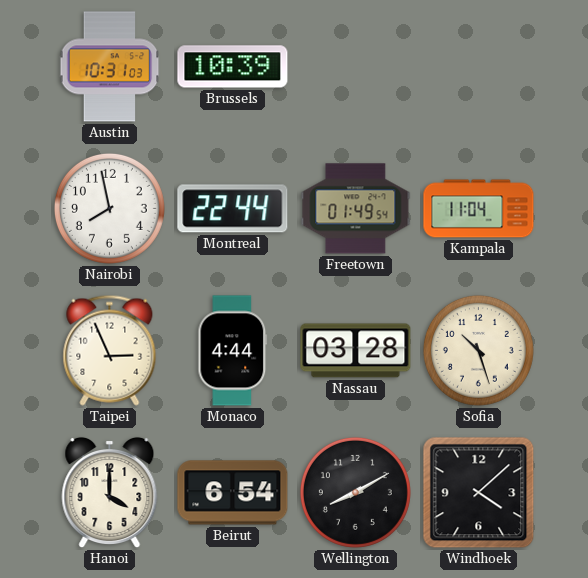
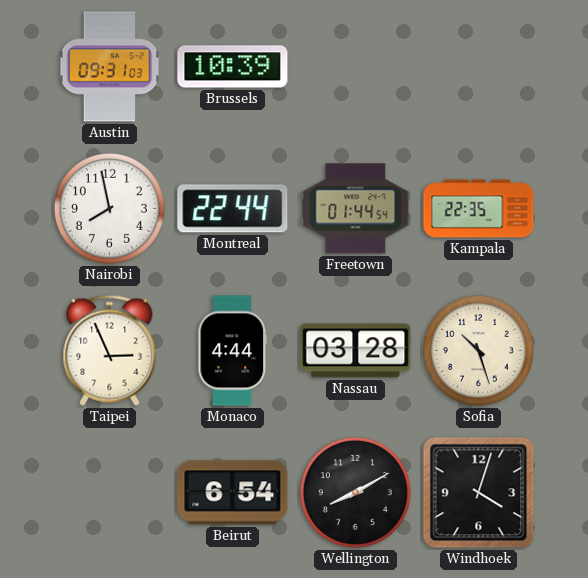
Austin: 10:31 -> 09:31 (110, 67)
Freetown: 01:49 -> 01:44 (356, 209)
Kampala: 11:04 -> 22:35 (479, 209)
Hanoi: 4:00 -> none (110, 493)
Windhoek: 4:08 -> 4:03 (479, 493)
